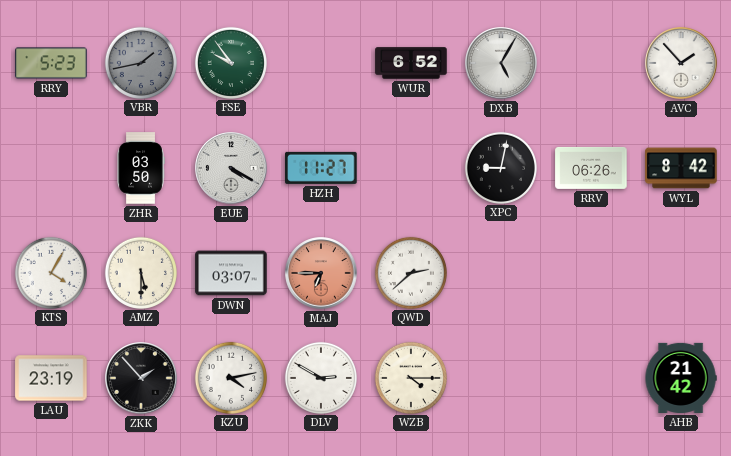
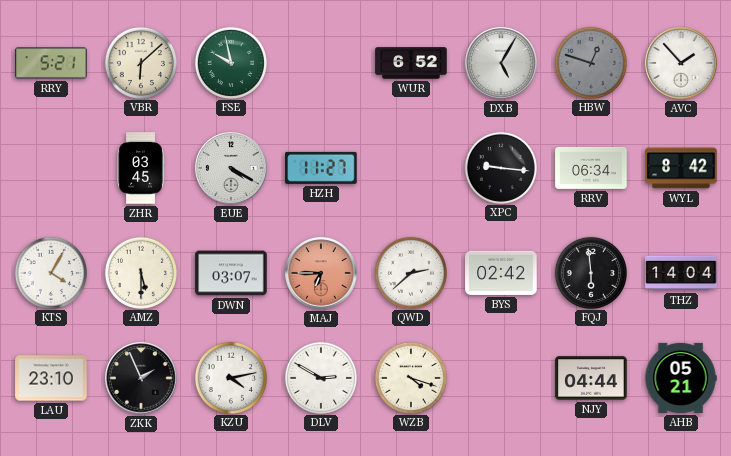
RRY: 5:23 -> 5:21 (51, 63)
VBR: 1:43 -> 6:08 (140, 62)
VBR dial: grey -> cream (140, 62)
FSE: 9:54 -> 9:58 (230, 62)
HBW: none -> 12:48 (590, 62)
ZHR: 03:50 -> 03:45 (141, 168)
XPC: 9:02 -> 9:16 (500, 167)
RRV: 06:26 -> 06:34 (591, 168)
BYS: none -> 02:42 (501, 273)
FQJ: none -> 5:59 (590, 272)
THZ: none -> 14:04 (681, 273)
LAU: 23:19 -> 23:10 (51, 378)
ZKK: 1:53 -> 1:56 (141, 378)
WZB: 4:15 -> 4:18 (410, 377)
NJY: none -> 04:44 (591, 378)
AHB: 21:42 -> 05:21 (681, 378)
